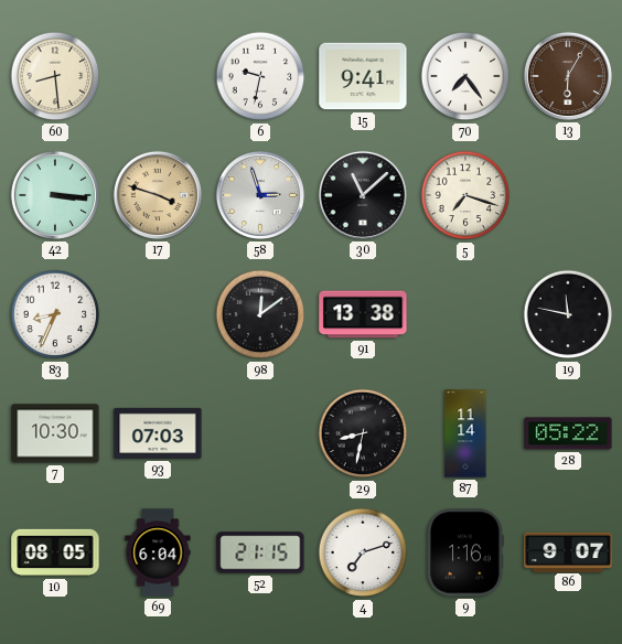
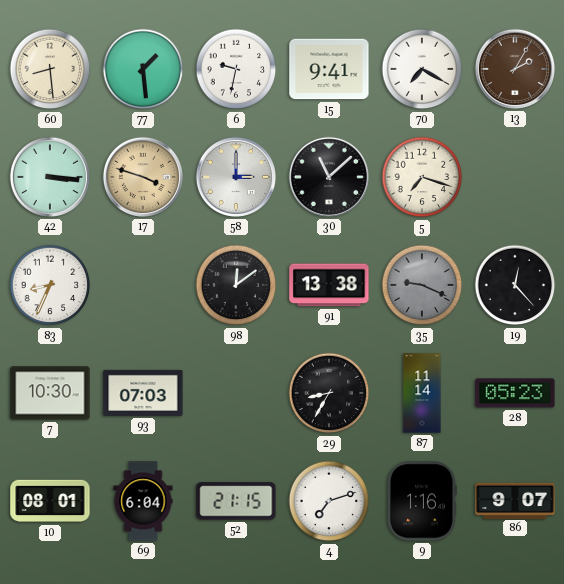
77: none -> 1:29 (143, 69)
70: 7:24 -> 7:20 (422, 69)
13: 6:05 -> 2:05 (515, 69)
58: 2:57 -> 3:00 (236, 177)
35: none -> 9:19 (422, 285)
19: 11:47 -> 12:23 (515, 285)
29: 8:32 -> 8:35 (329, 393)
28: 05:22 -> 05:23 (515, 393)
10: 08:05 -> 08:01 (50, 501)
